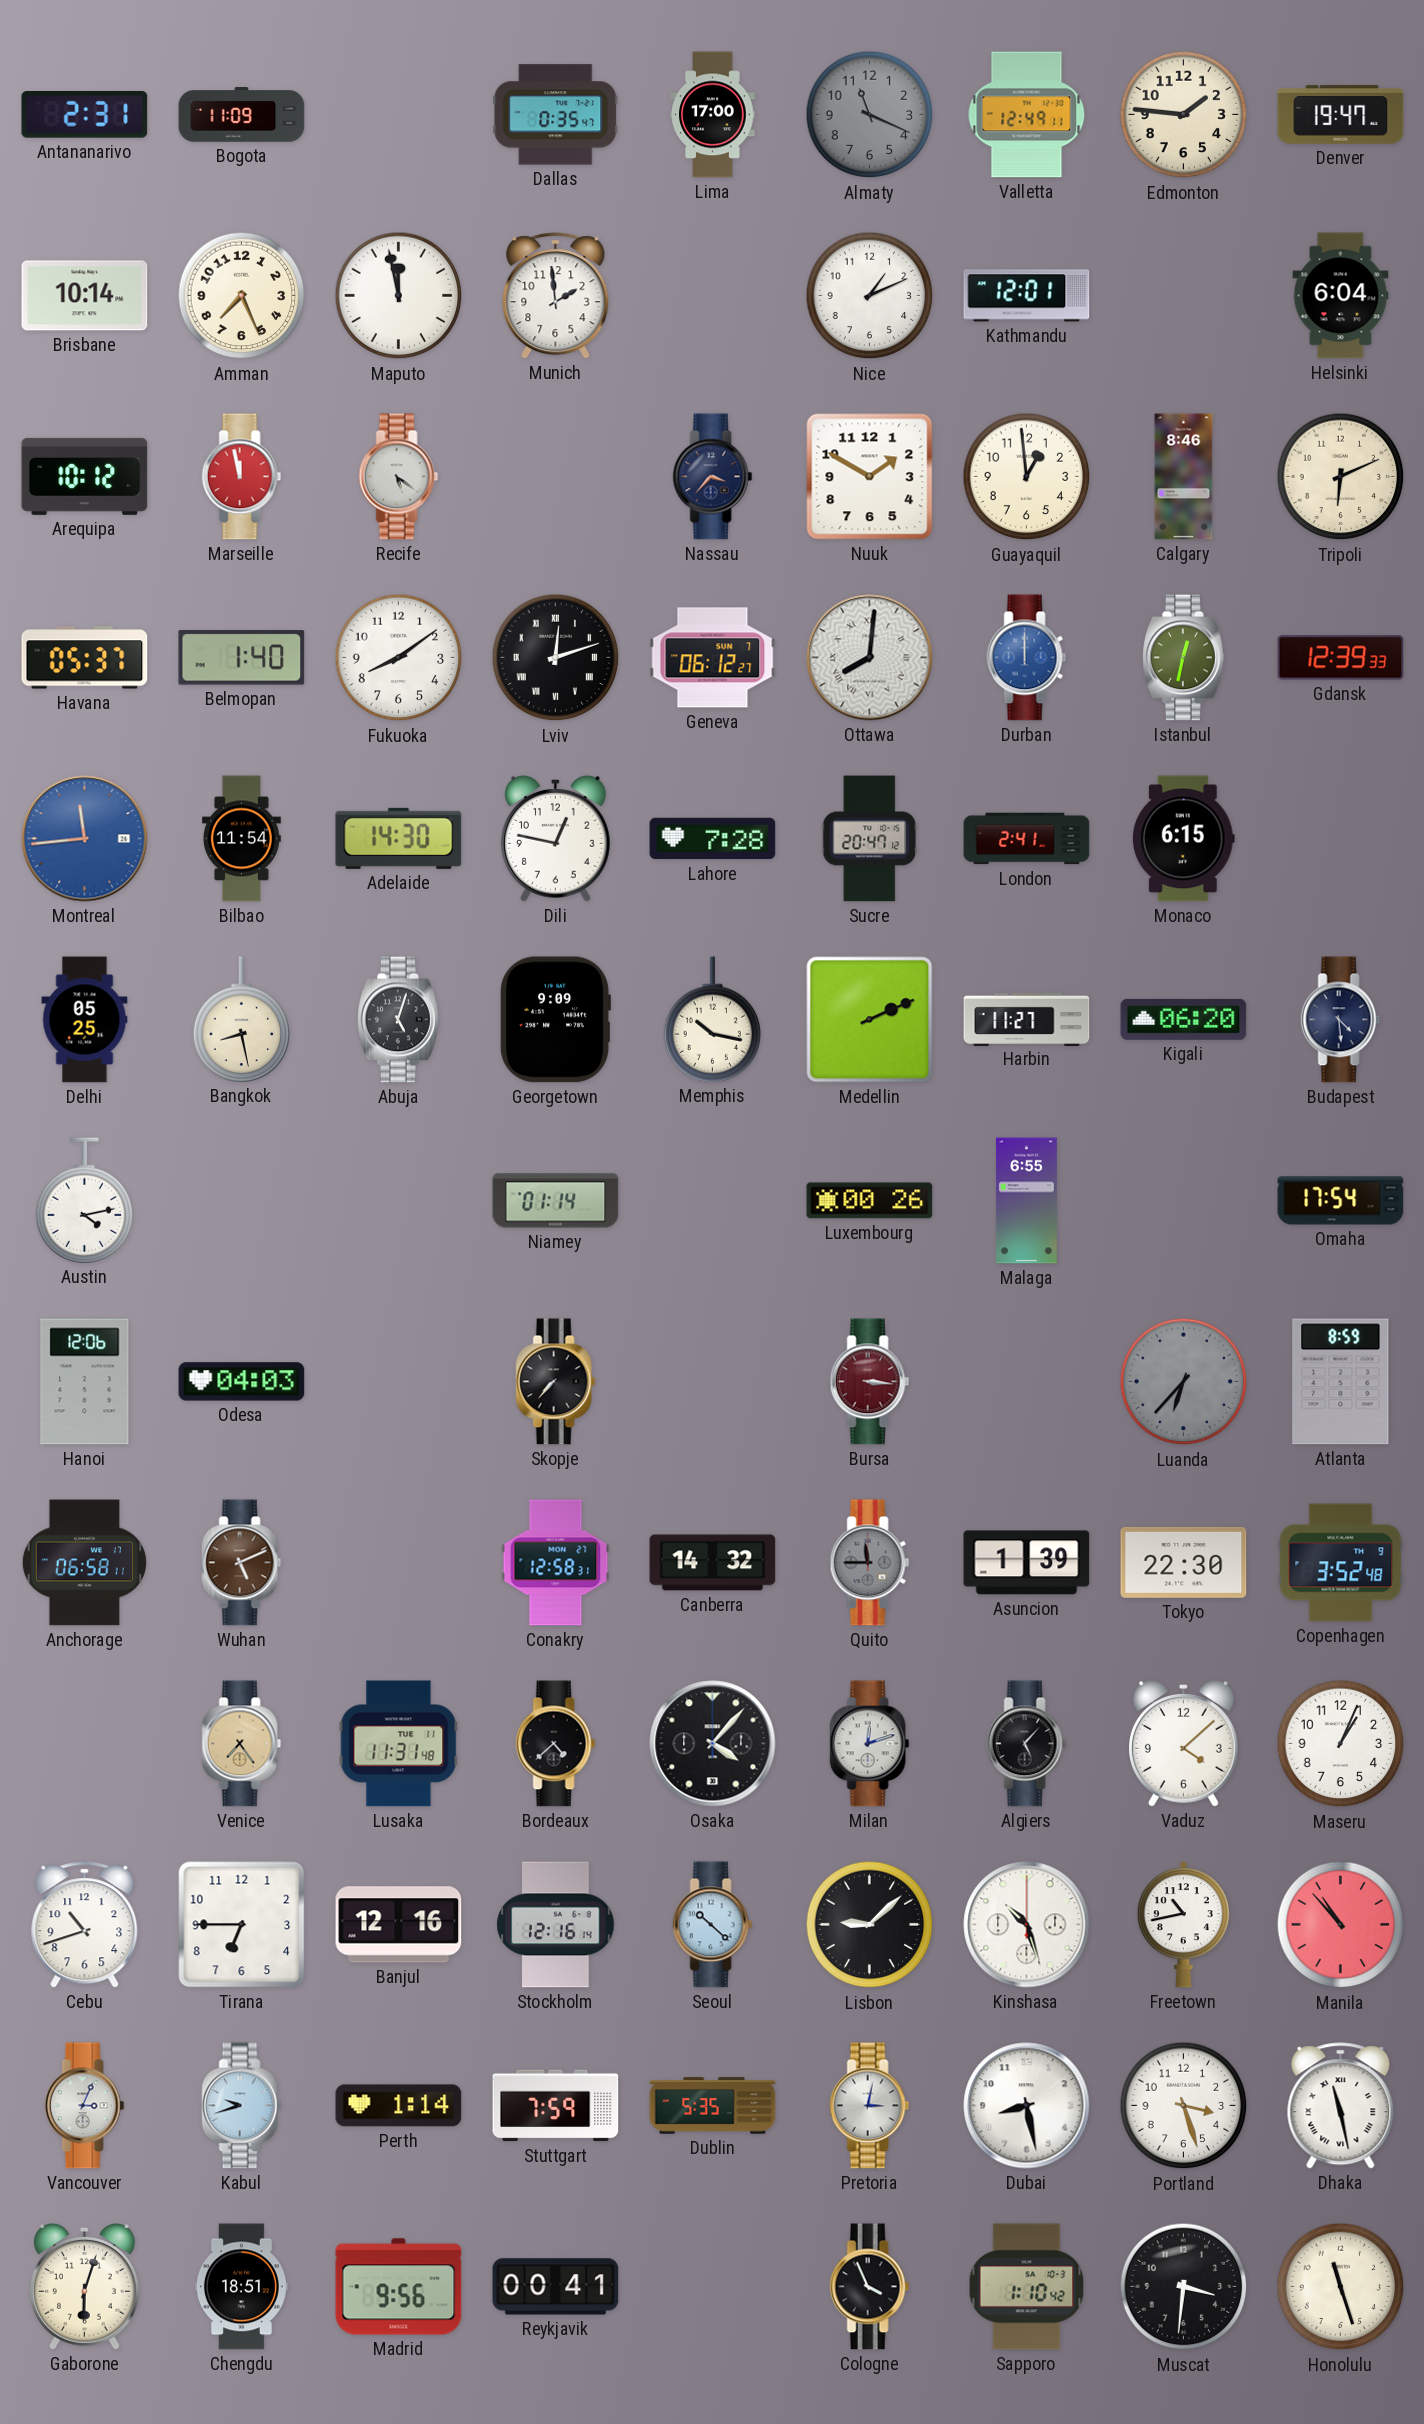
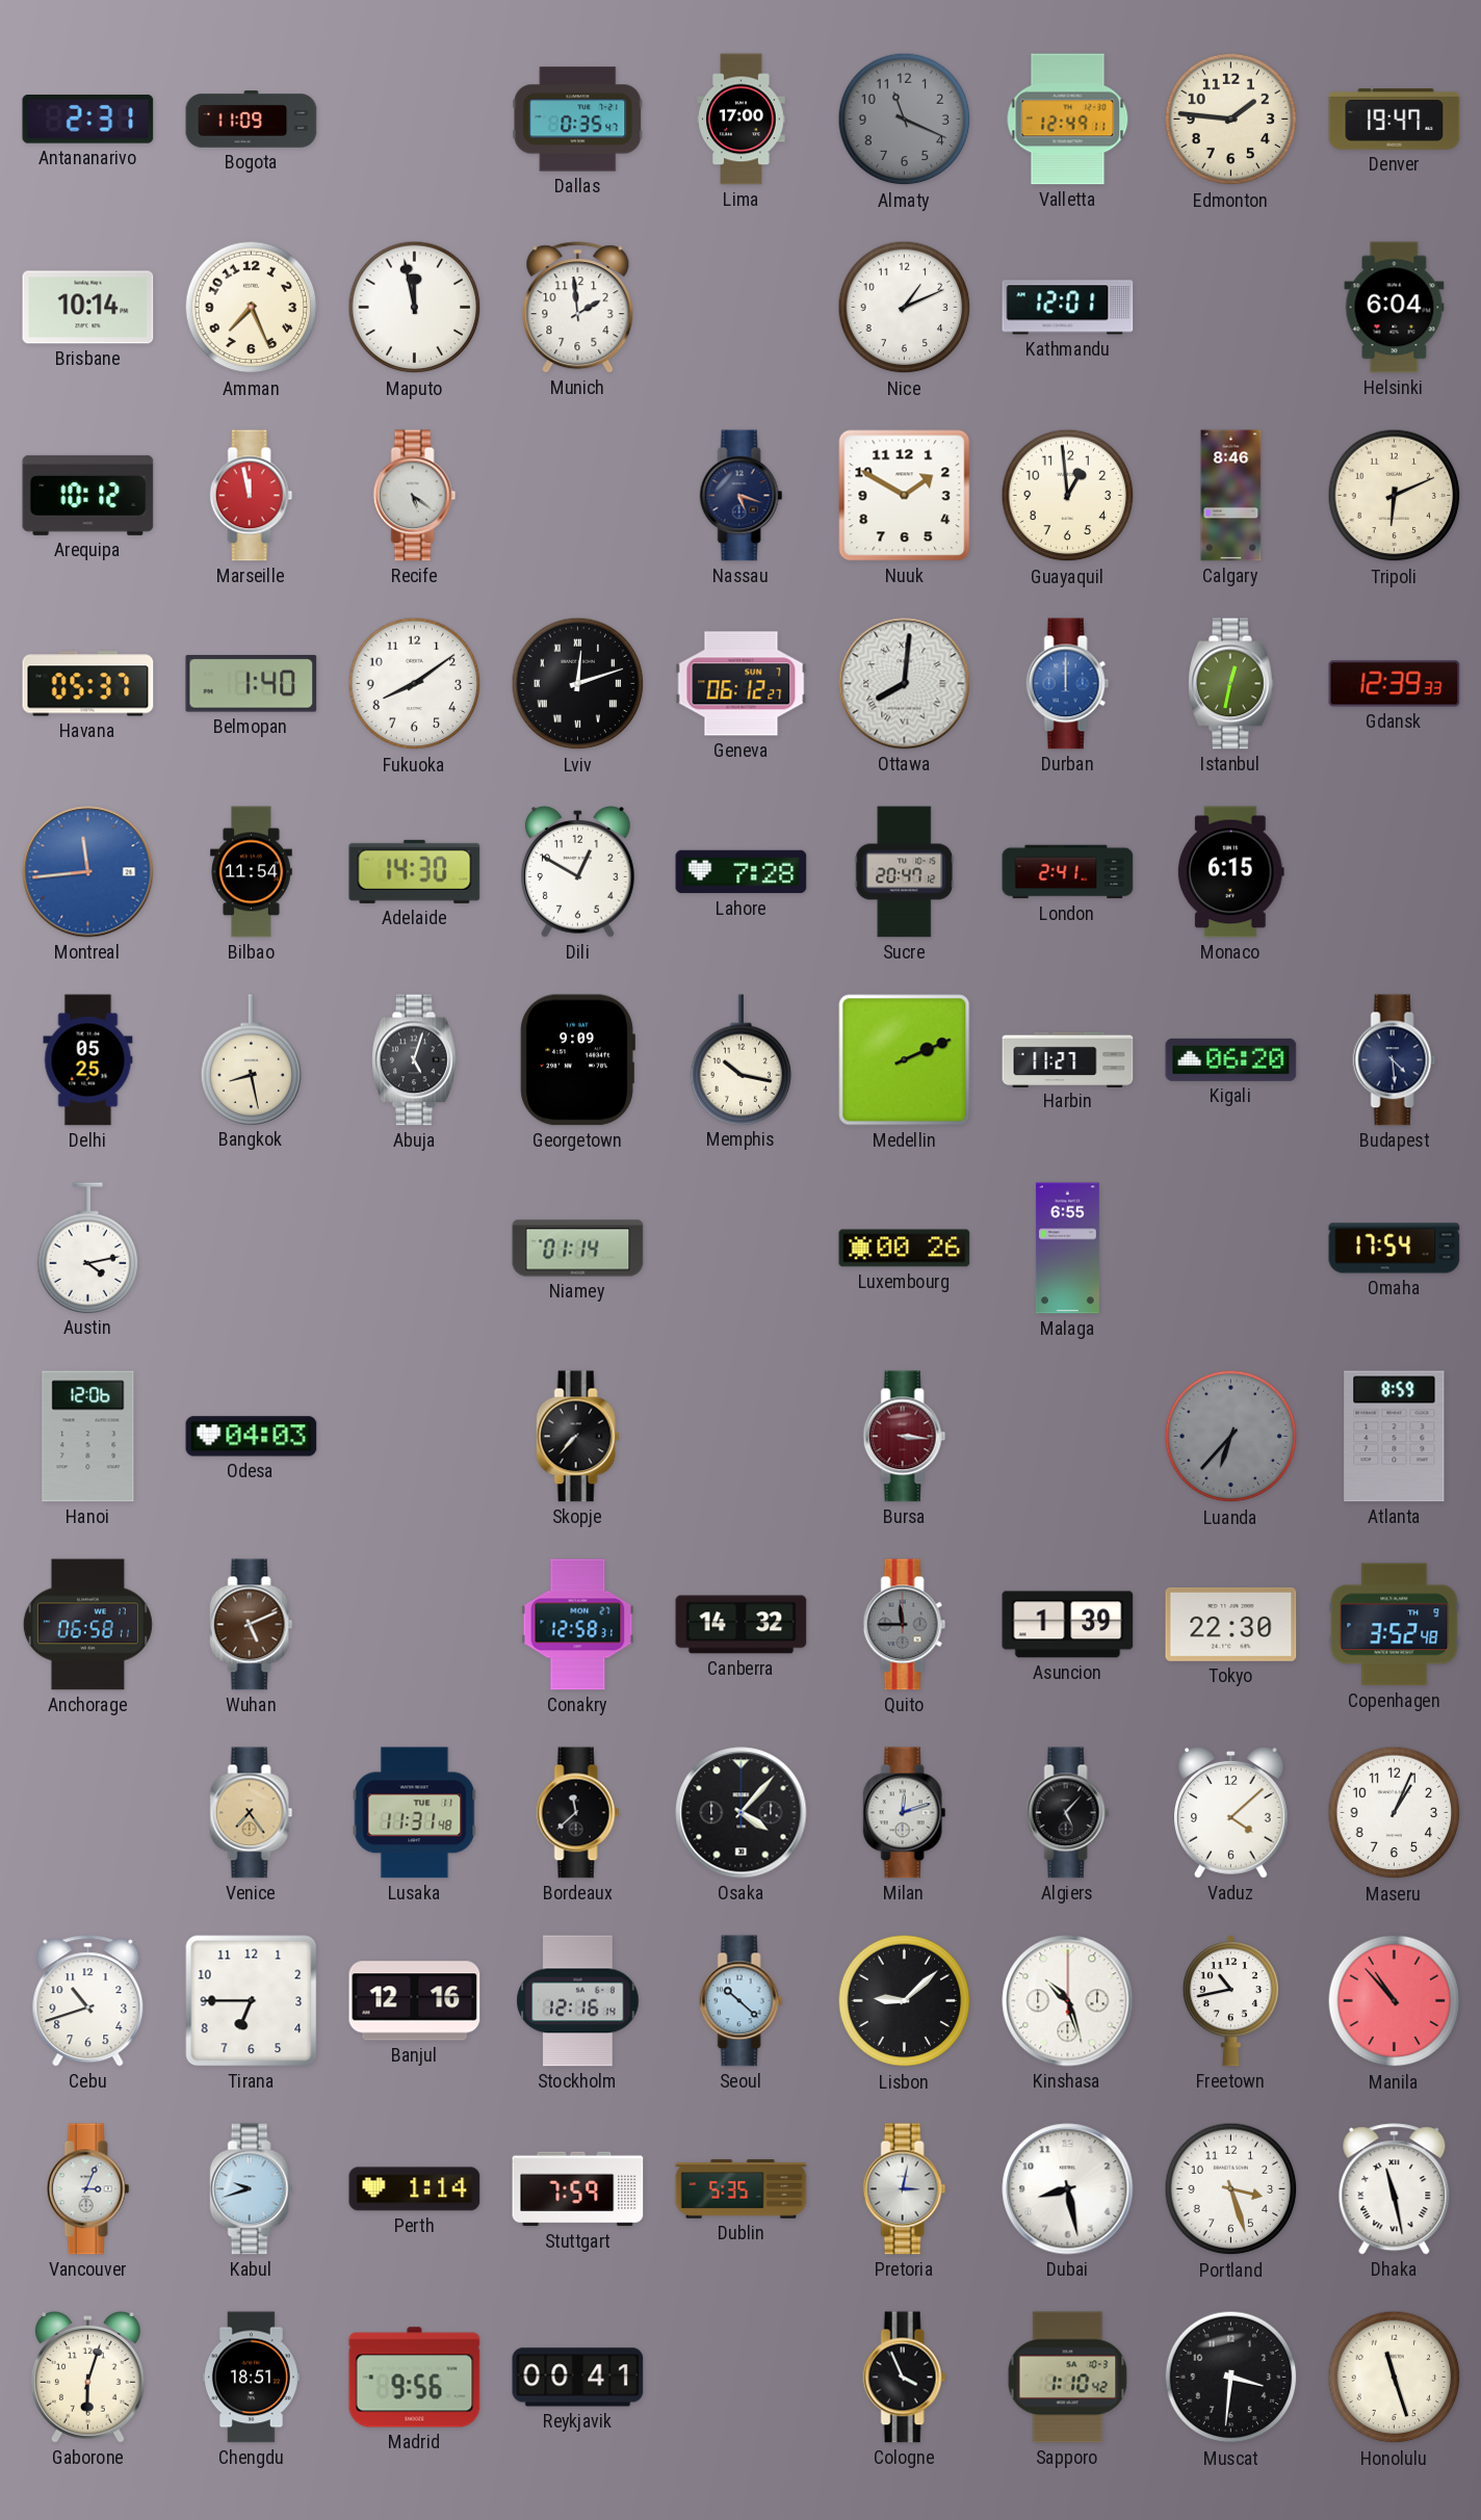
Nassau: 3:37 -> 5:18 (742, 496)
Dili: 12:47 -> 12:50 (578, 872)
Bordeaux: 4:38 -> 11:38 (578, 1813)
